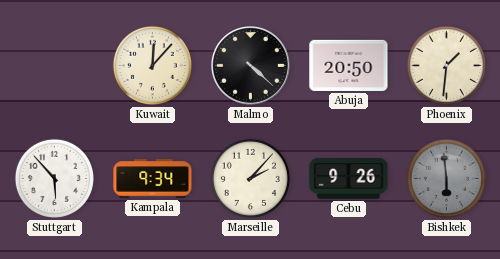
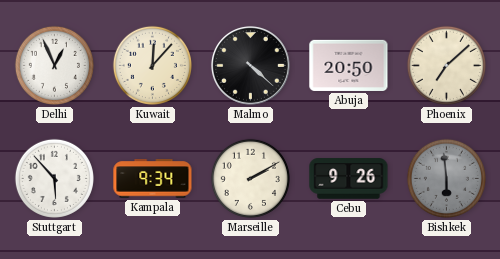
Delhi: none -> 12:56 (54, 65)
Phoenix: 1:31 -> 7:08 (446, 65)
Marseille: 2:07 -> 2:10 (250, 178)
